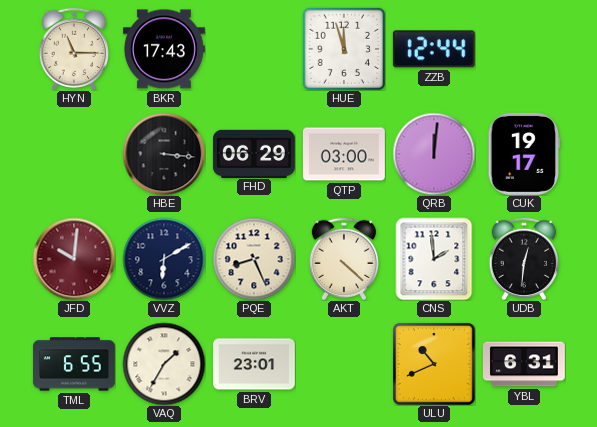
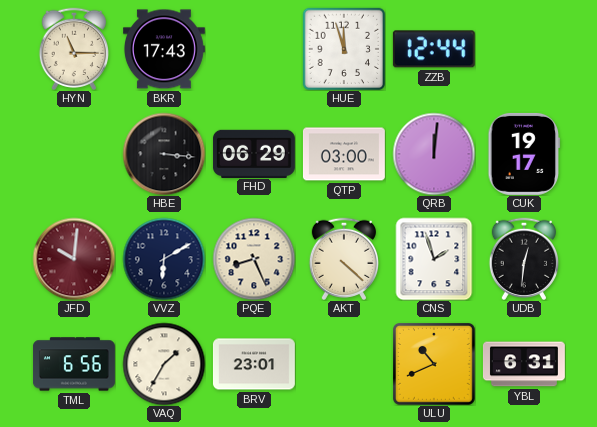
CNS: 1:59 -> 1:57 (434, 259)
TML: 6:55 -> 6:56 (74, 364)
